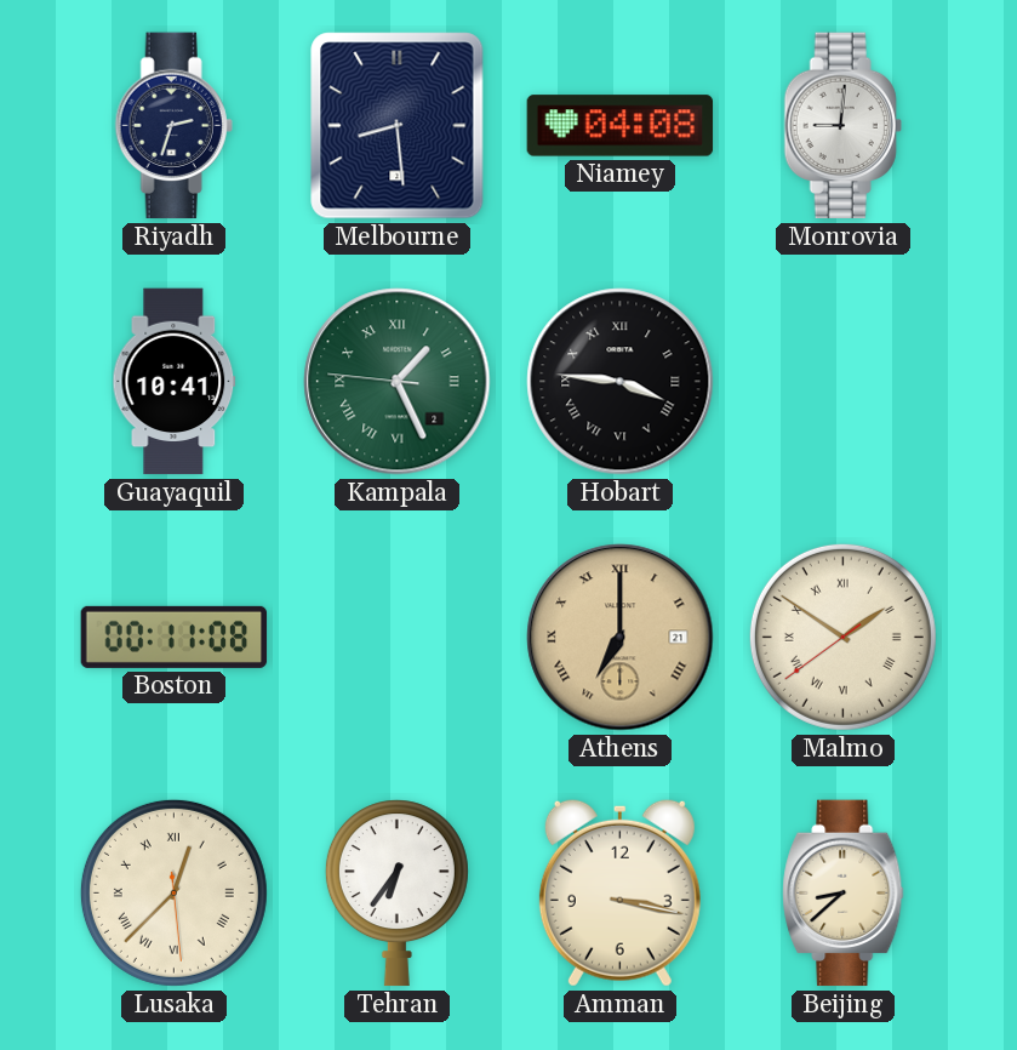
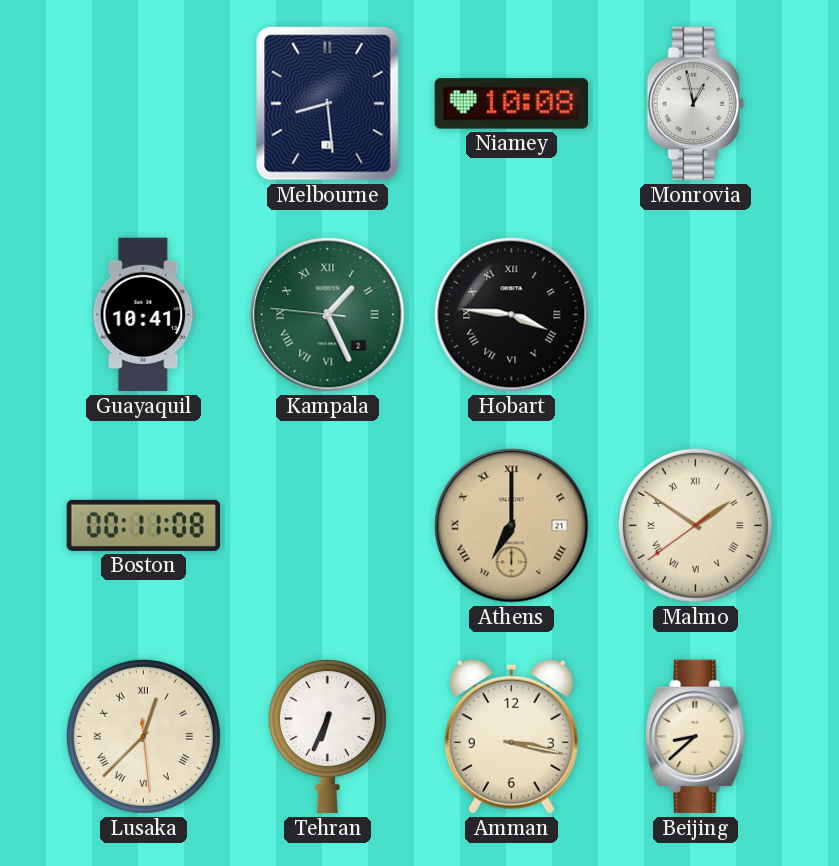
Riyadh: 2:33 -> none (173, 126)
Niamey: 04:08 -> 10:08 (512, 104)
Monrovia: 9:01 -> 12:58 (695, 104)
Tehran: 6:36 -> 6:34 (327, 737)
